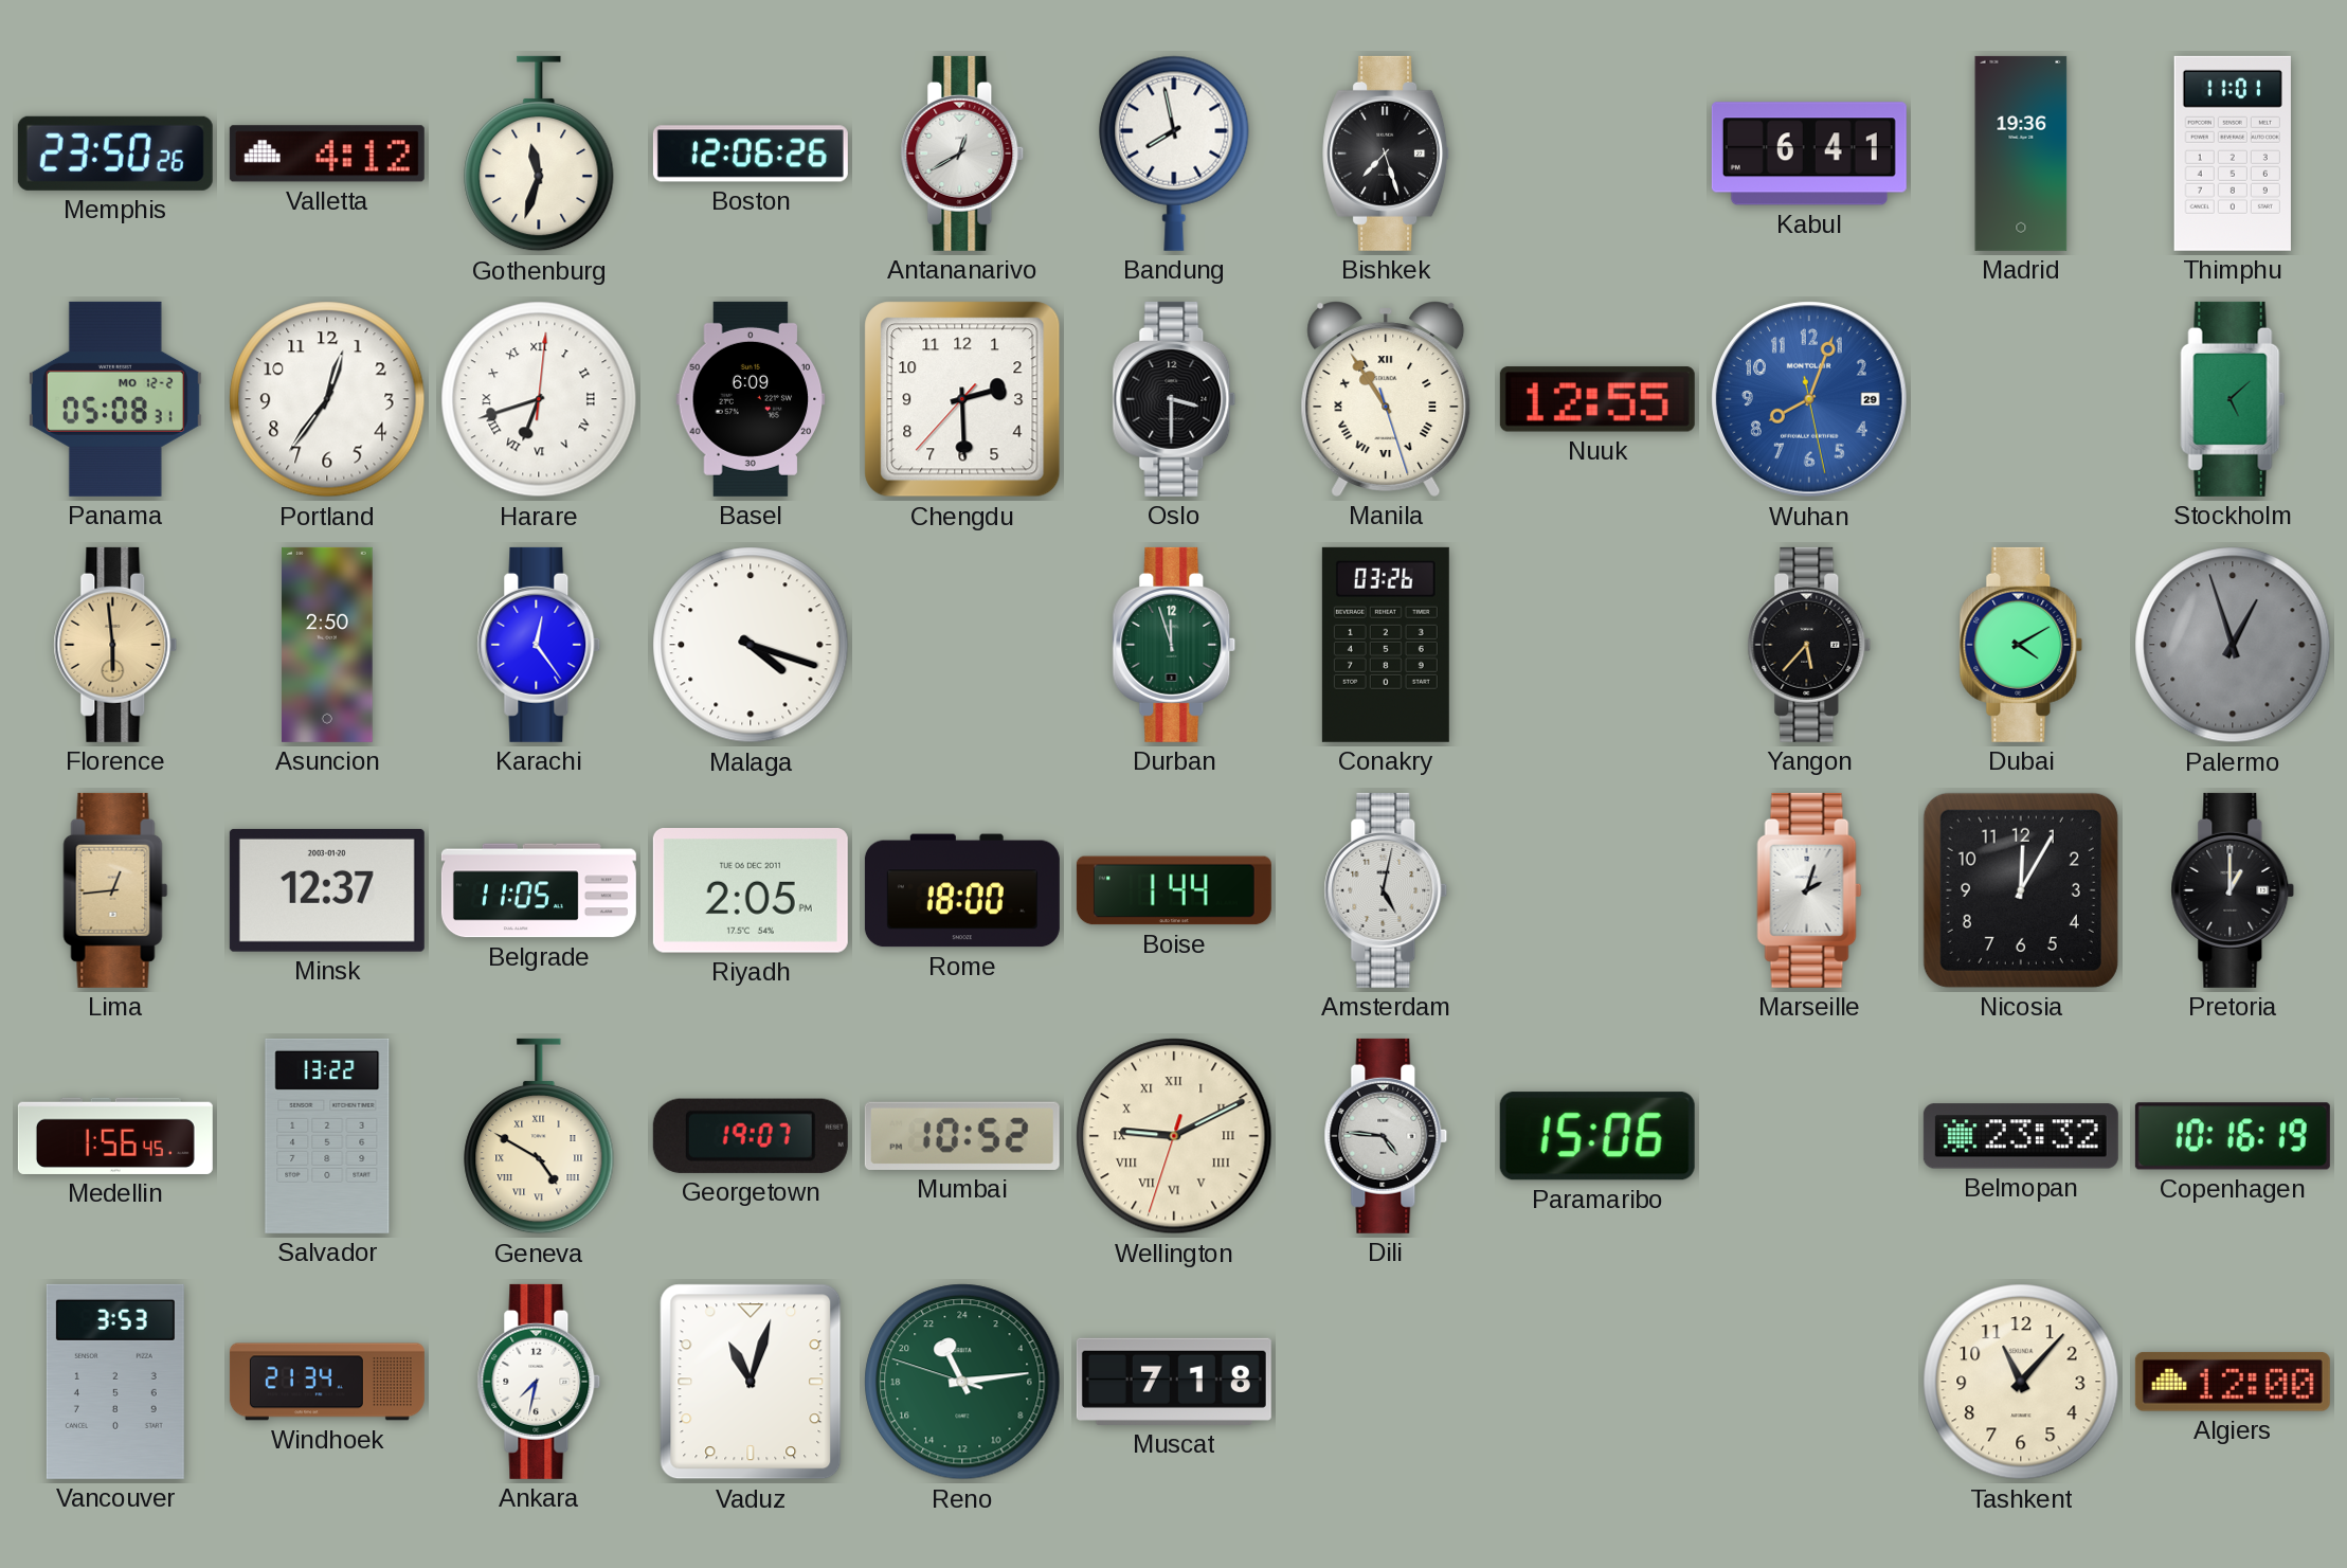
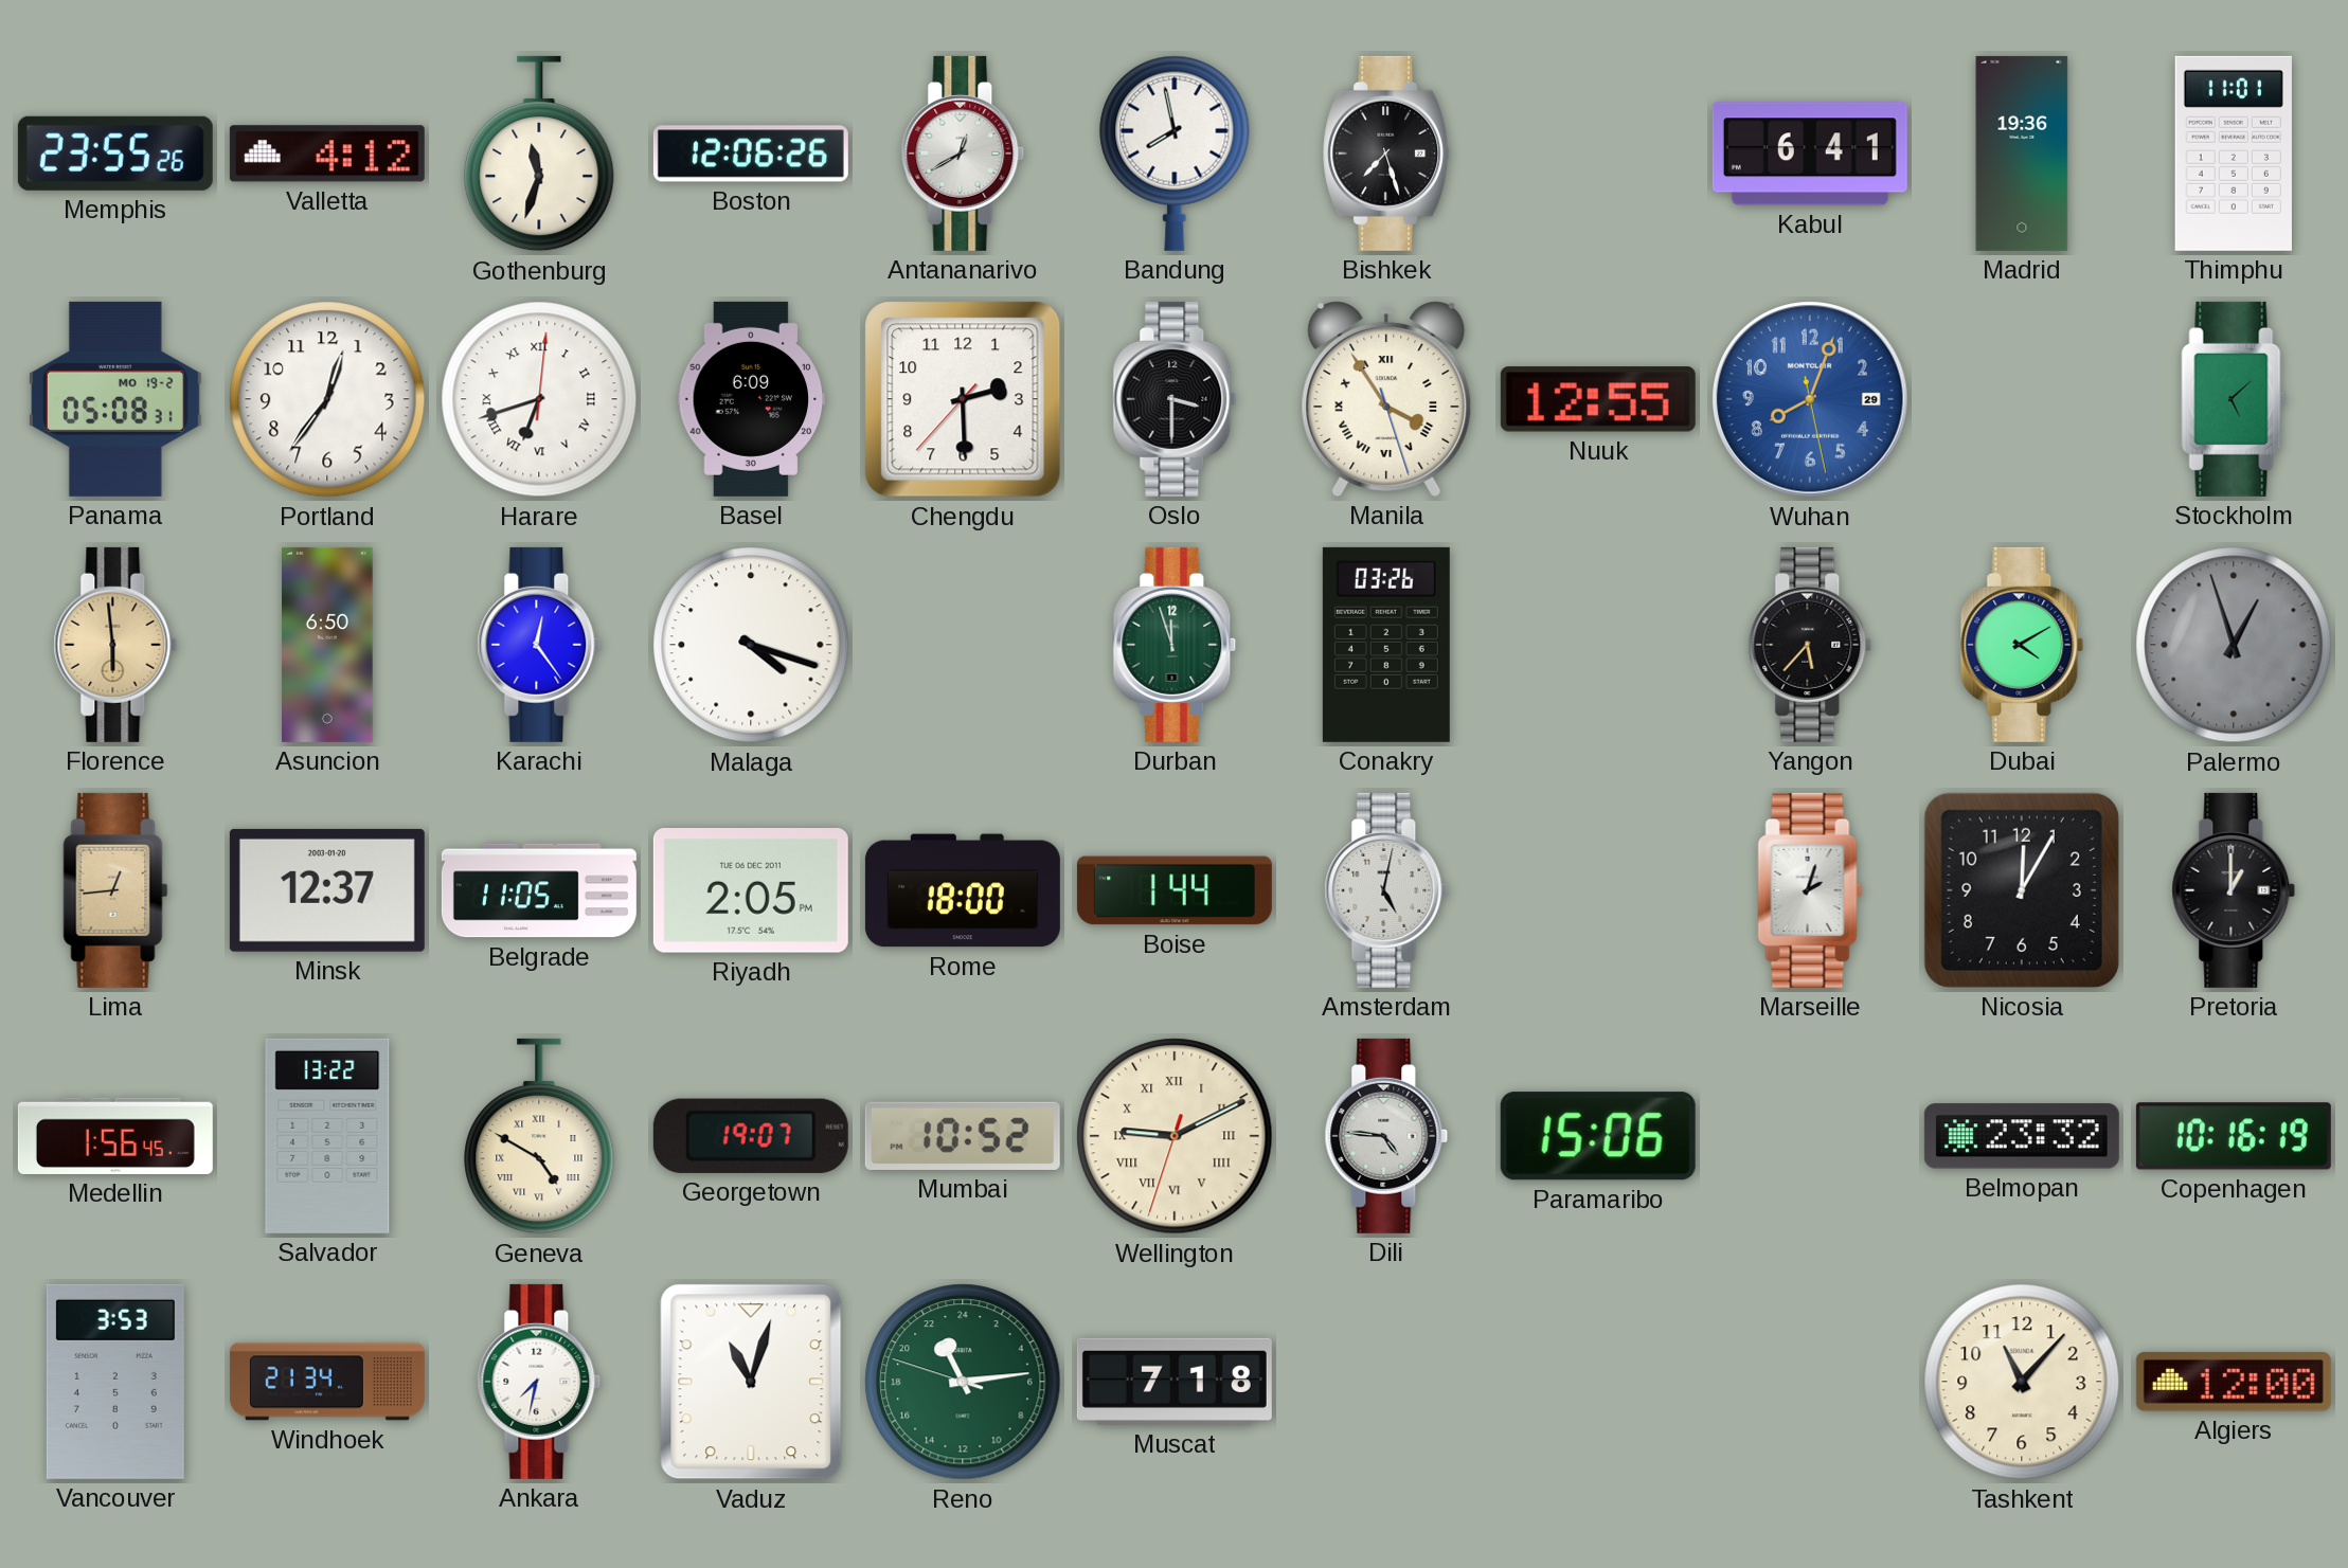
Memphis: 23:50 -> 23:55 (115, 154)
Panama date: MO 12-2 -> MO 19-2 (115, 399)
Manila: 10:54 -> 3:54 (1386, 399)
Asuncion: 2:50 -> 6:50 (327, 645)
